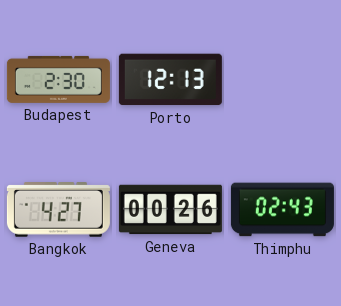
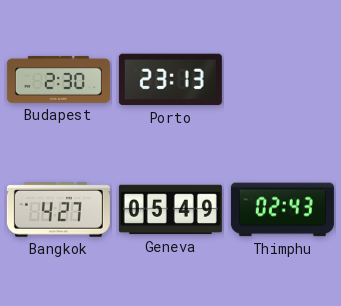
Porto: 12:13 -> 23:13 (170, 80)
Geneva: 00:26 -> 05:49 (170, 210)
